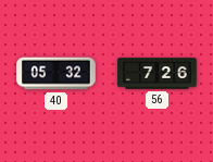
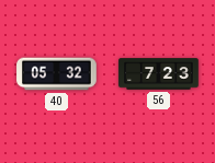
56: 7:26 -> 7:23 (159, 74)
